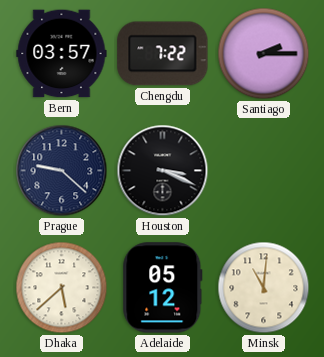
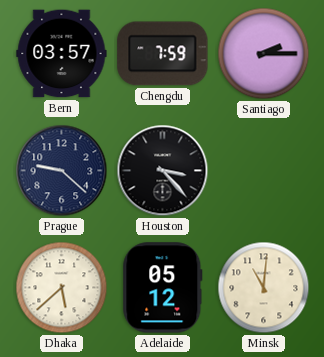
Chengdu: 7:22 -> 7:59 (163, 54)
Houston: 3:19 -> 3:23 (163, 171)
